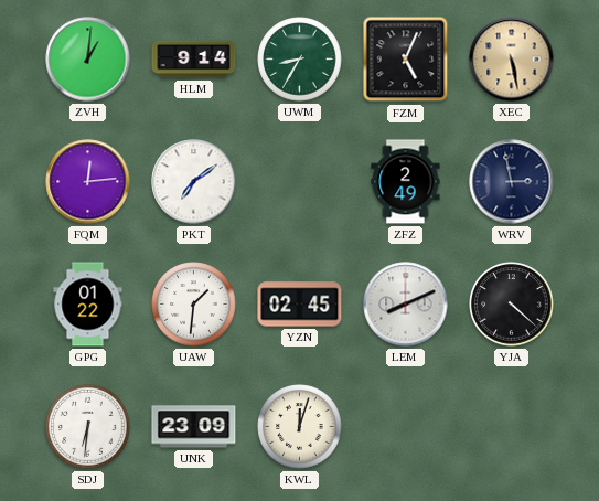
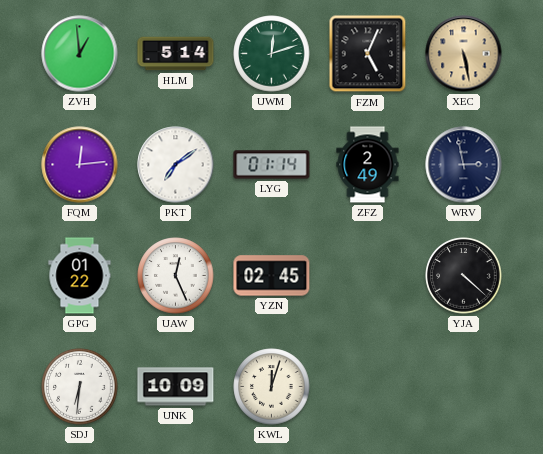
ZVH: 1:01 -> 12:59 (80, 54)
HLM: 9:14 -> 5:14 (176, 54)
UWM: 8:35 -> 12:12 (272, 54)
LYG: none -> 01:14 (272, 165)
UAW: 1:31 -> 12:26 (176, 276)
LEM: 8:11 -> none (406, 305)
UNK: 23:09 -> 10:09 (176, 387)
